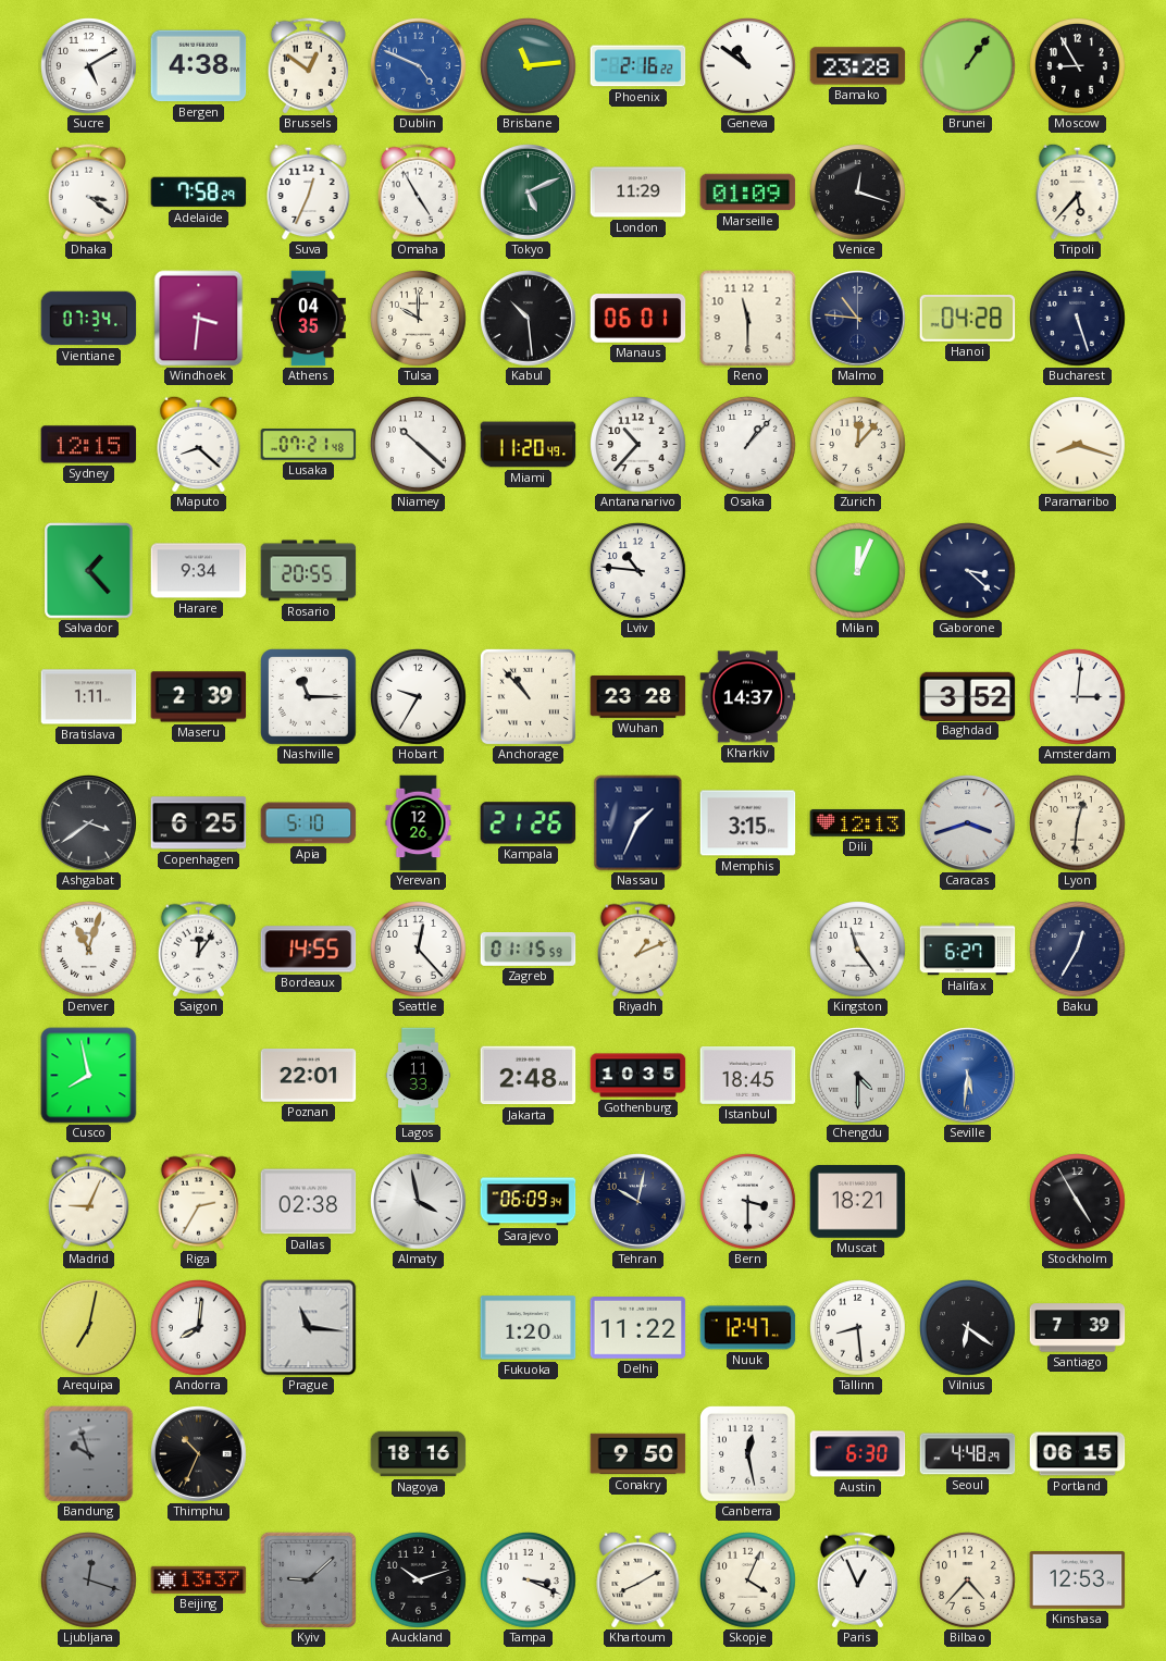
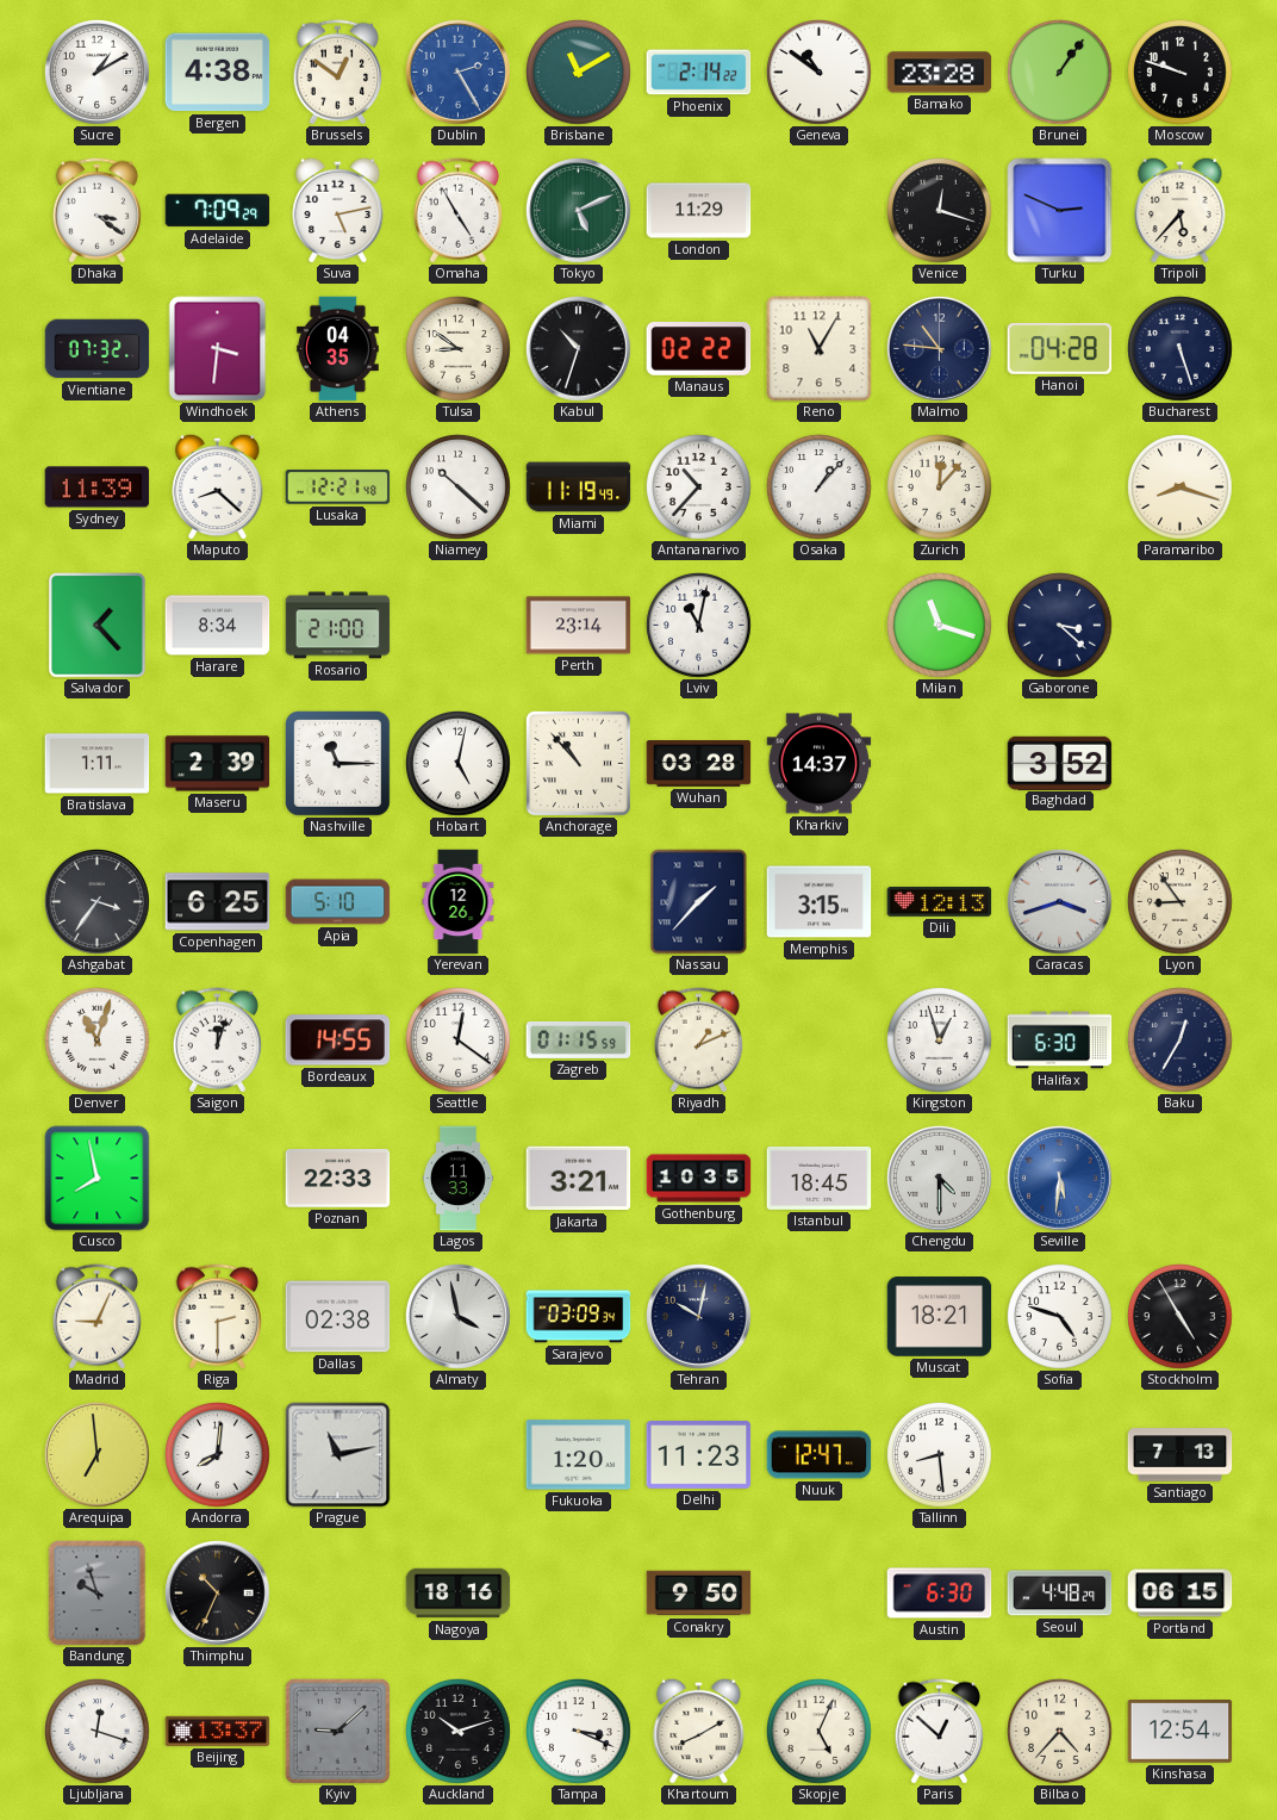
Sucre: 5:10 -> 1:10 (98, 73)
Dublin: 4:49 -> 2:25 (459, 73)
Brisbane: 11:14 -> 11:10 (579, 73)
Phoenix: 2:16 -> 2:14 (699, 73)
Moscow: 8:55 -> 9:48 (1181, 73)
Adelaide: 7:58 -> 7:09 (218, 211)
Suva: 12:34 -> 5:13 (338, 210)
Marseille: 01:09 -> none (748, 193)
Turku: none -> 2:49 (1060, 211)
Vientiane: 07:34 -> 07:32 (98, 349)
Tulsa: 10:00 -> 8:51 (459, 349)
Kabul: 10:29 -> 10:33 (579, 349)
Manaus: 06:01 -> 02:22 (699, 349)
Reno: 11:30 -> 11:05 (820, 349)
Sydney: 12:15 -> 11:39 (98, 487)
Lusaka: 07:21 -> 12:21 (338, 487)
Miami: 11:20 -> 11:19 (579, 487)
Harare: 9:34 -> 8:34 (218, 626)
Rosario: 20:55 -> 21:00 (338, 626)
Perth: none -> 23:14 (579, 626)
Lviv: 10:46 -> 11:02 (699, 626)
Milan: 12:04 -> 11:18 (940, 626)
Hobart: 9:35 -> 5:02 (459, 764)
Wuhan: 23:28 -> 03:28 (699, 764)
Amsterdam: 3:01 -> none (1078, 697)
Ashgabat: 3:39 -> 3:36 (98, 902)
Kampala: 21:26 -> none (529, 823)
Nassau: 1:34 -> 1:37 (699, 902)
Lyon: 12:31 -> 8:54 (1181, 902)
Saigon: 12:06 -> 12:03 (217, 1041)
Seattle: 12:23 -> 12:21 (459, 1041)
Kingston: 11:24 -> 12:57 (940, 1041)
Halifax: 6:27 -> 6:30 (1060, 1041)
Poznan: 22:01 -> 22:33 (338, 1179)
Jakarta: 2:48 -> 3:21 (579, 1179)
Riga: 2:35 -> 2:30 (217, 1317)
Sarajevo: 06:09 -> 03:09 (579, 1317)
Bern: 3:30 -> none (748, 1202)
Sofia: none -> 4:48 (1060, 1317)
Arequipa: 7:02 -> 6:59 (98, 1455)
Prague: 11:16 -> 11:13 (338, 1455)
Delhi: 11:22 -> 11:23 (699, 1455)
Vilnius: 6:21 -> none (968, 1328)
Santiago: 7:39 -> 7:13 (1181, 1455)
Canberra: 12:28 -> none (748, 1454)
Ljubljana dial: grey -> white (98, 1732)
Skopje: 4:04 -> 5:04 (820, 1732)
Paris: 12:56 -> 12:52 (939, 1732)
Kinshasa: 12:53 -> 12:54 (1181, 1732)
